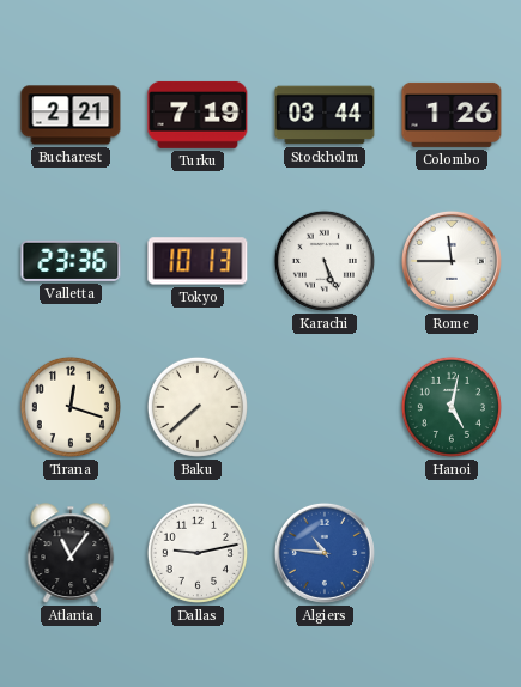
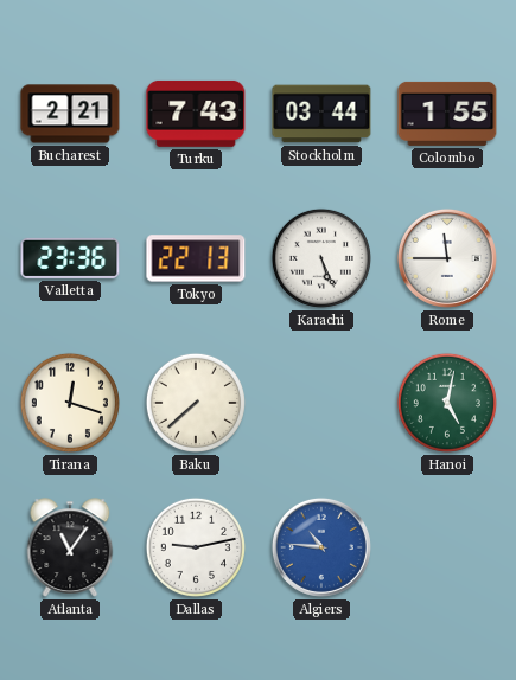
Turku: 7:19 -> 7:43 (196, 114)
Colombo: 1:26 -> 1:55 (447, 114)
Tokyo: 10:13 -> 22:13 (196, 258)
